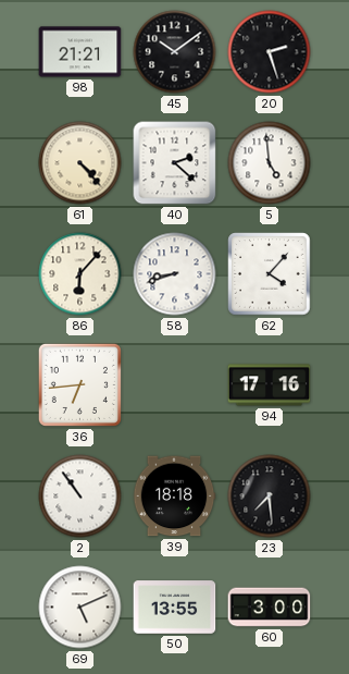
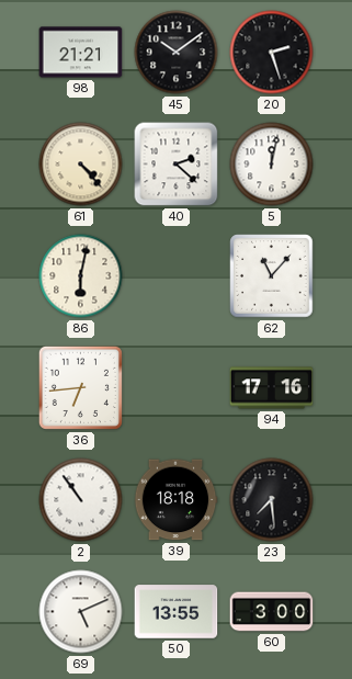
5: 4:59 -> 12:02 (272, 165)
86: 6:07 -> 6:02 (81, 276)
58: 8:42 -> none (175, 274)
62: 4:07 -> 11:07 (272, 276)
